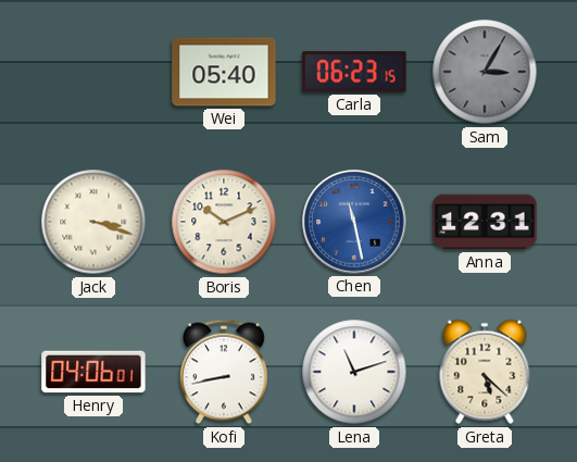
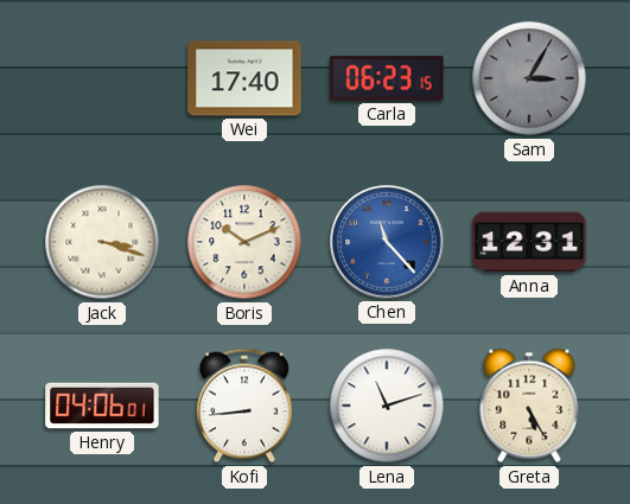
Wei: 05:40 -> 17:40 (244, 78)
Chen: 11:28 -> 11:23 (387, 242)
Kofi: 8:43 -> 8:44 (246, 406)
Greta: 5:22 -> 5:25 (529, 406)
